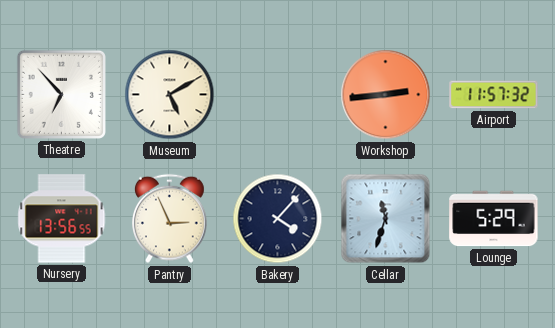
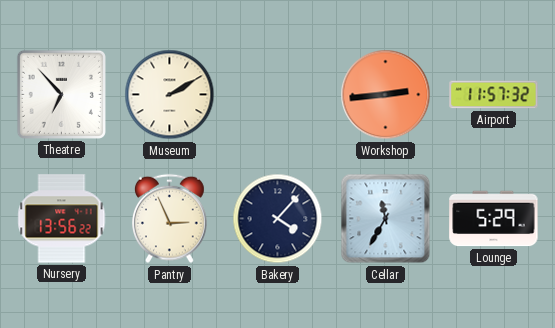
Museum: 5:10 -> 2:10 (170, 95)
Nursery: 13:56:55 -> 13:56:22 (62, 219)
Cellar: 11:33 -> 11:35 (386, 219)
